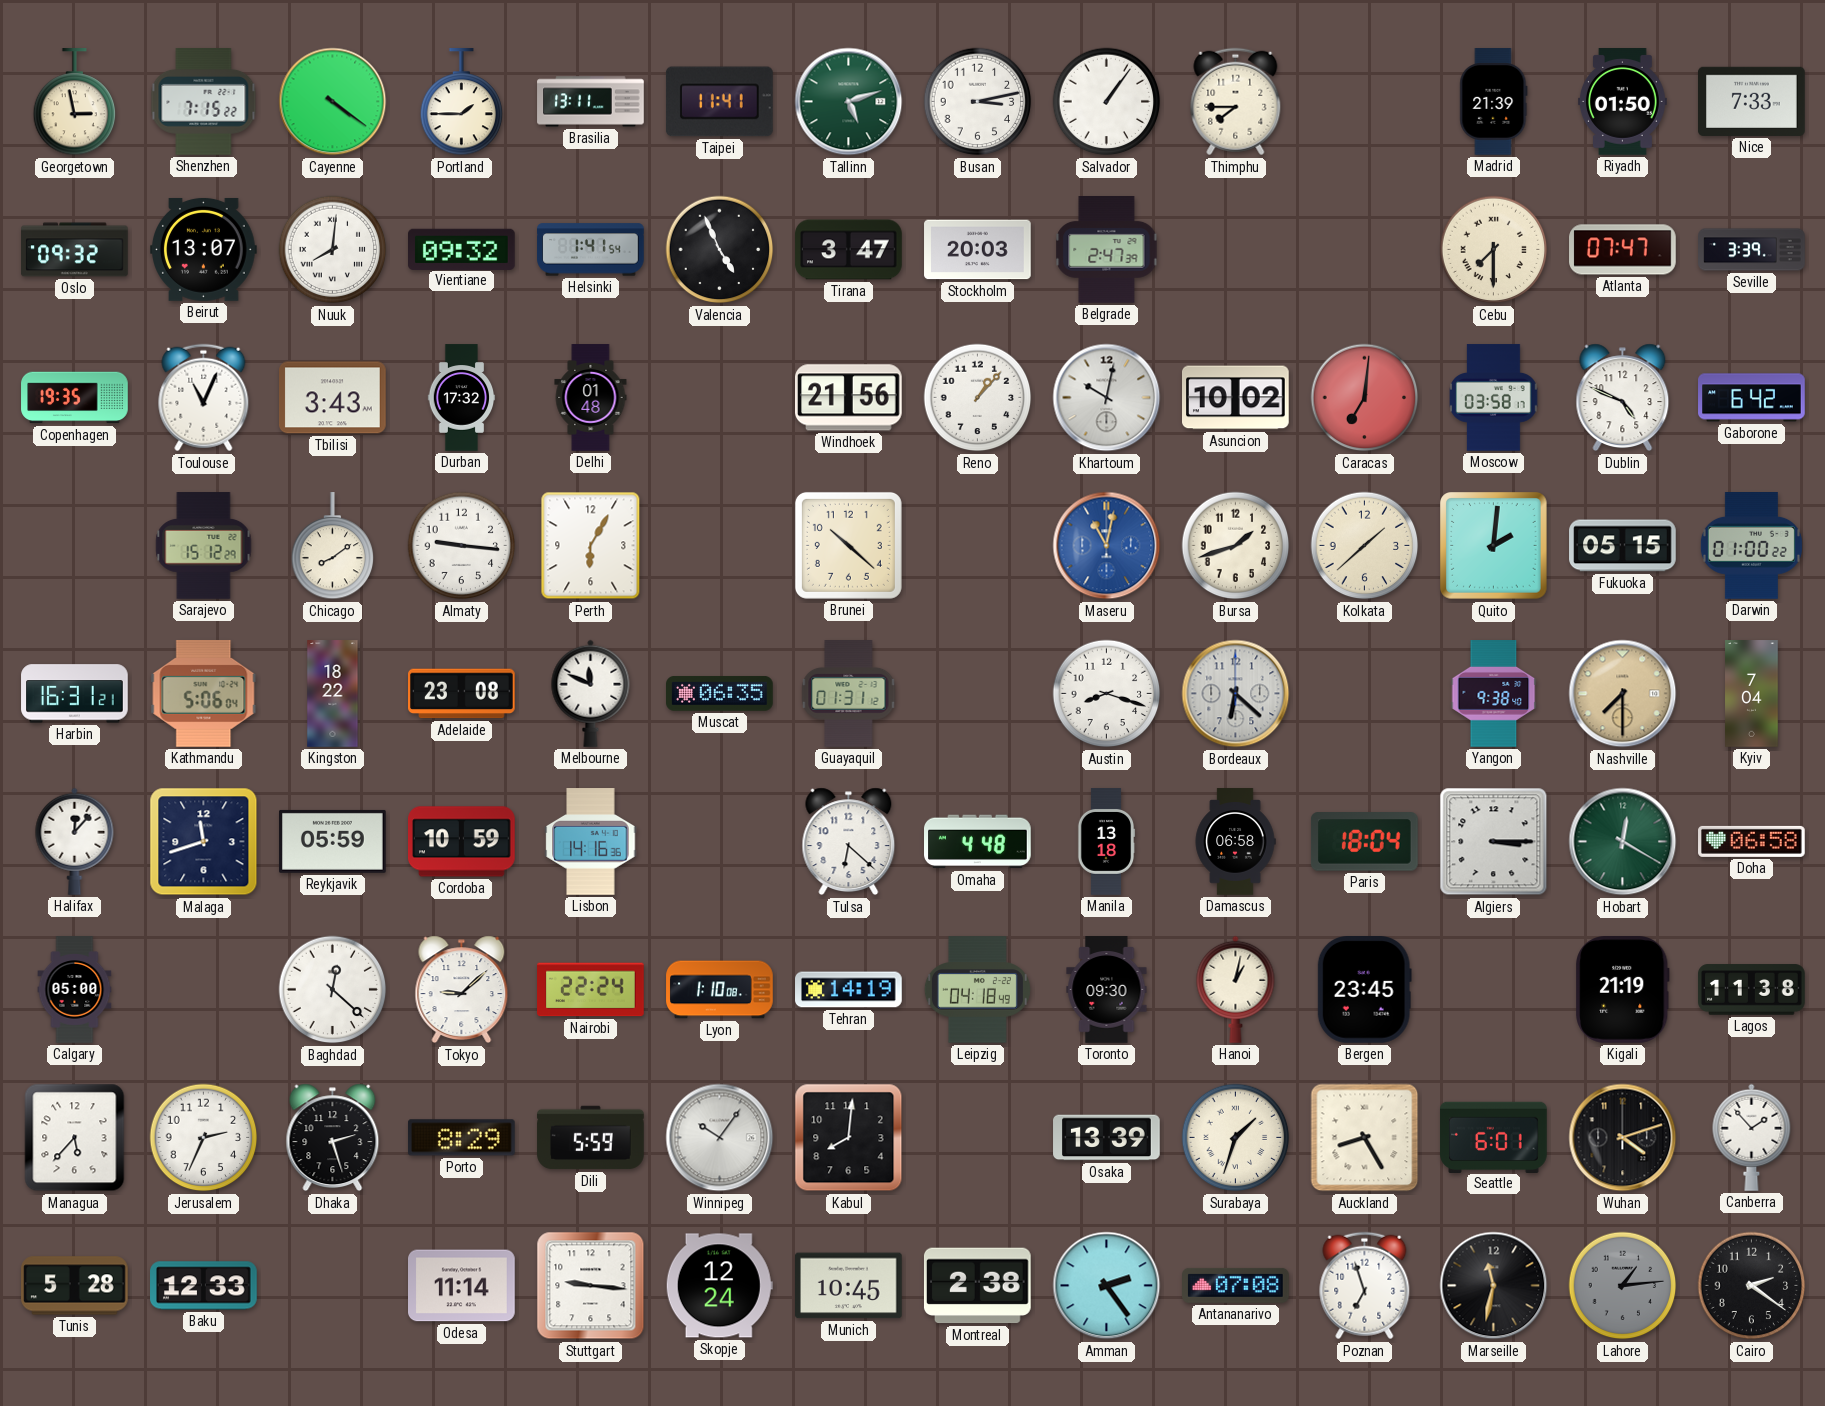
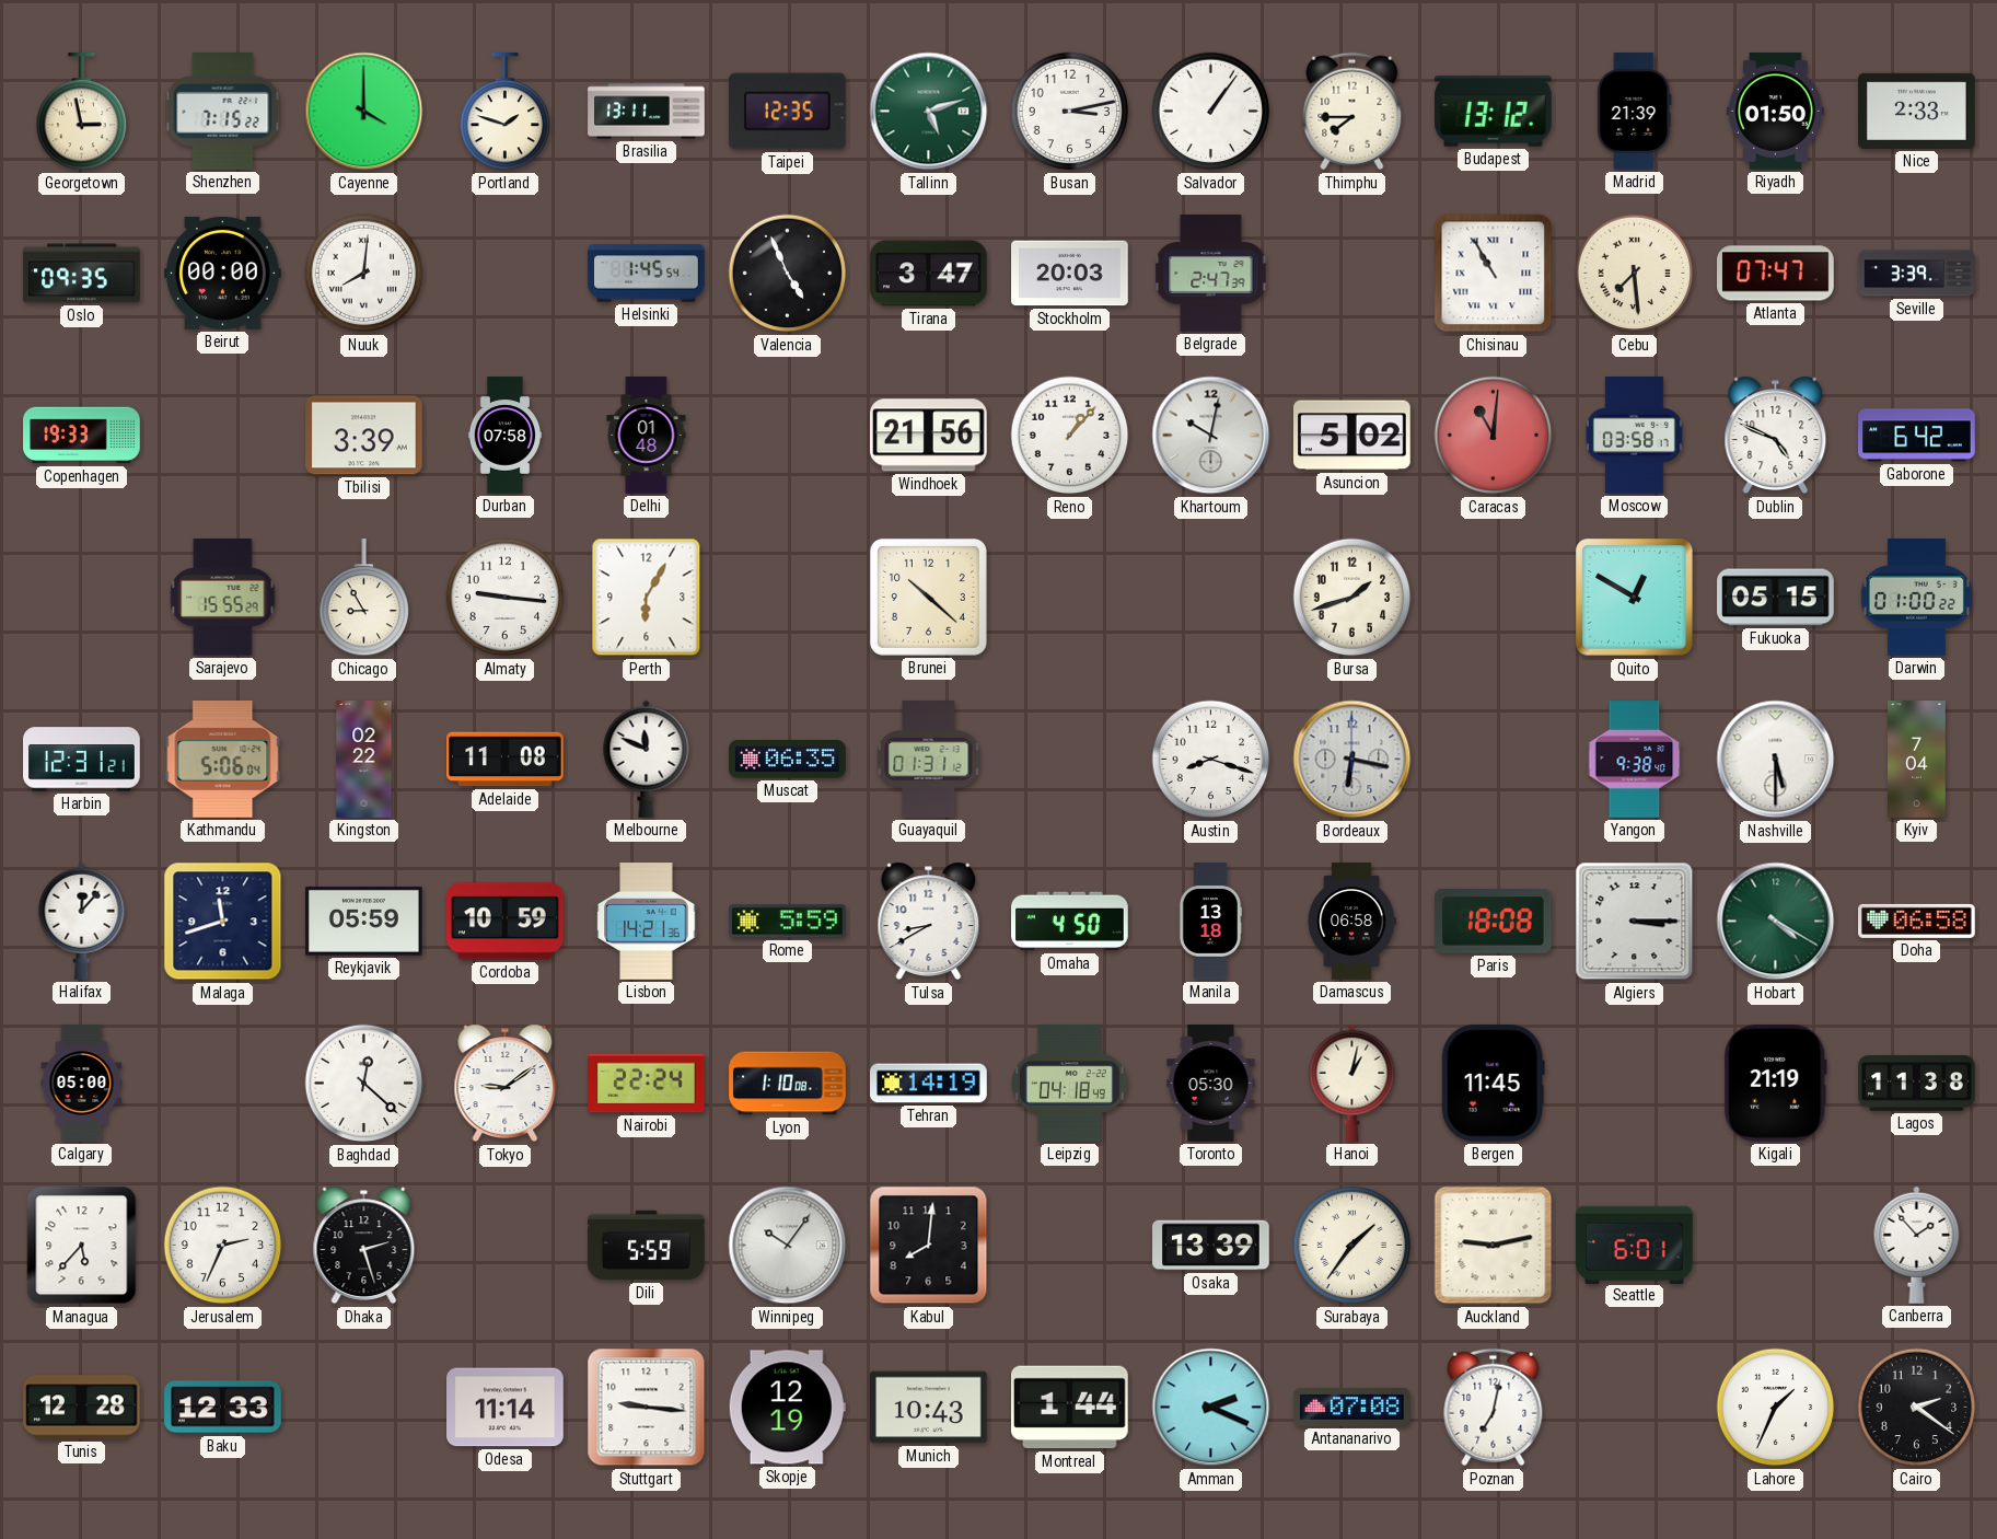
Cayenne: 4:21 -> 4:00 (364, 112)
Portland: 1:45 -> 1:48 (506, 112)
Taipei: 11:41 -> 12:35 (787, 112)
Budapest: none -> 13:12 (1494, 112)
Nice: 7:33 -> 2:33 (1917, 111)
Oslo: 09:32 -> 09:35 (82, 274)
Beirut: 13:07 -> 00:00 (223, 274)
Vientiane: 09:32 -> none (462, 249)
Helsinki: 1:41 -> 1:45 (647, 274)
Chisinau: none -> 10:55 (1494, 274)
Cebu: 7:30 -> 7:29 (1635, 274)
Copenhagen: 19:35 -> 19:33 (82, 436)
Toulouse: 11:04 -> none (204, 398)
Tbilisi: 3:43 -> 3:39 (364, 436)
Durban: 17:32 -> 07:58 (506, 436)
Asuncion: 10:02 -> 5:02 (1352, 436)
Caracas: 7:01 -> 11:01 (1494, 436)
Sarajevo: 15:12 -> 15:55 (223, 598)
Chicago: 8:09 -> 8:55 (364, 598)
Maseru: 11:02 -> none (1107, 546)
Kolkata: 1:38 -> none (1365, 546)
Quito: 2:01 -> 12:50 (1635, 598)
Harbin: 16:31 -> 12:31 (82, 760)
Kingston: 18:22 -> 02:22 (364, 760)
Adelaide: 23:08 -> 11:08 (506, 760)
Bordeaux: 6:22 -> 6:17 (1352, 760)
Nashville: 7:30 -> 5:30 (1776, 760)
Nashville dial: champagne -> white (1776, 760)
Lisbon: 14:16 -> 14:21 (647, 922)
Rome: none -> 5:59 (788, 922)
Tulsa: 6:22 -> 8:40 (929, 922)
Omaha: 4:48 -> 4:50 (1070, 922)
Paris: 18:04 -> 18:08 (1493, 922)
Hobart: 12:20 -> 4:20 (1776, 922)
Tokyo: 9:08 -> 9:09 (506, 1084)
Toronto: 09:30 -> 05:30 (1211, 1084)
Bergen: 23:45 -> 11:45 (1493, 1084)
Porto: 8:29 -> none (462, 1138)
Surabaya: 1:33 -> 1:36 (1352, 1246)
Auckland: 8:25 -> 9:13 (1494, 1246)
Wuhan: 4:12 -> none (1623, 1138)
Tunis: 5:28 -> 12:28 (82, 1408)
Skopje: 12:24 -> 12:19 (787, 1408)
Munich: 10:45 -> 10:43 (929, 1408)
Montreal: 2:38 -> 1:44 (1069, 1408)
Amman: 2:24 -> 2:19 (1211, 1408)
Poznan: 6:57 -> 7:02 (1494, 1408)
Marseille: 11:32 -> none (1494, 1286)
Lahore: 1:14 -> 1:34 (1776, 1408)
Lahore dial: grey -> white (1776, 1408)
